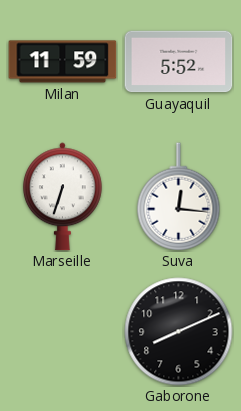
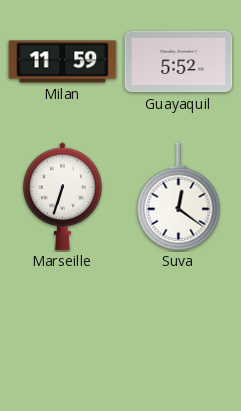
Suva: 12:16 -> 12:21 (179, 197)
Gaborone: 8:11 -> none (179, 332)
